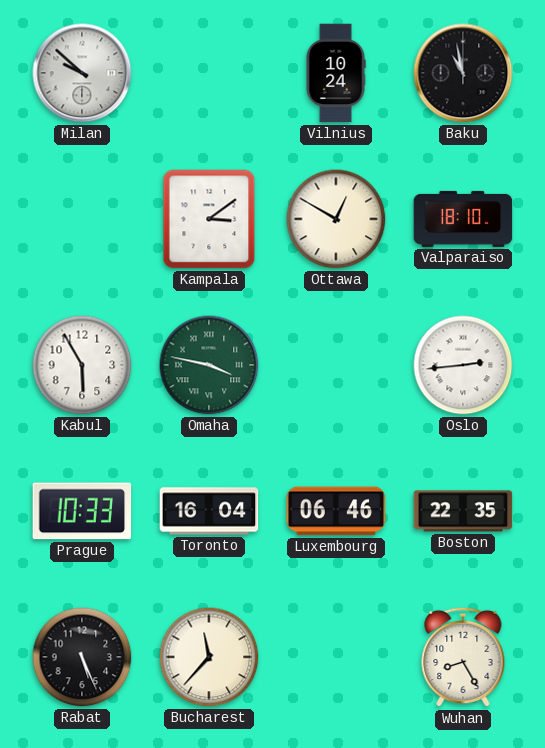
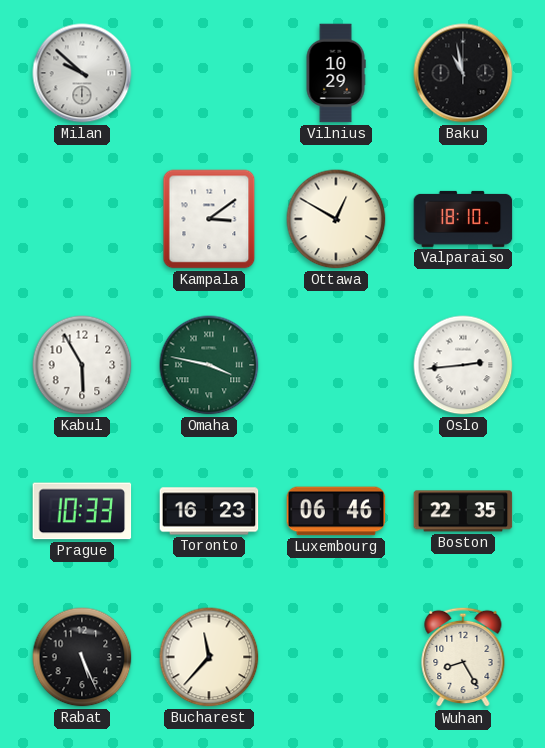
Vilnius: 10:24 -> 10:29 (336, 73)
Toronto: 16:04 -> 16:23 (209, 511)
